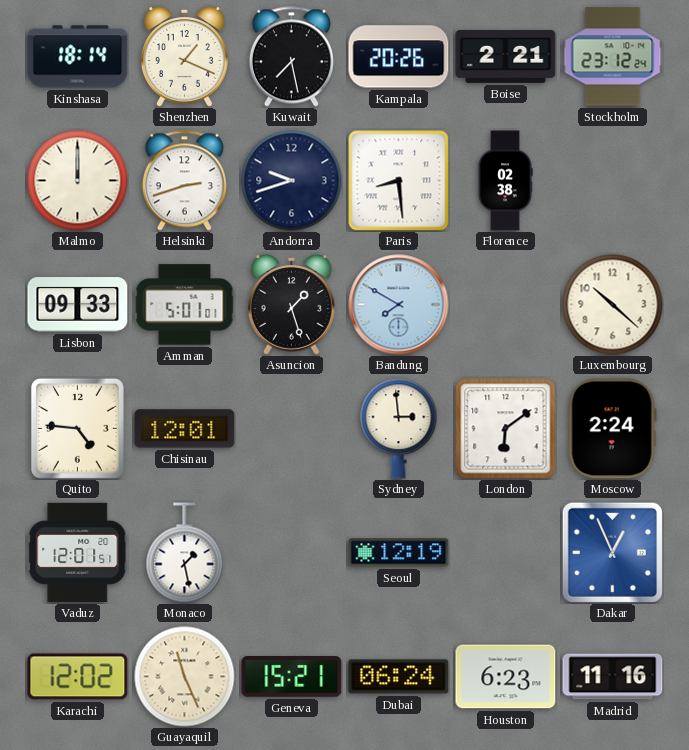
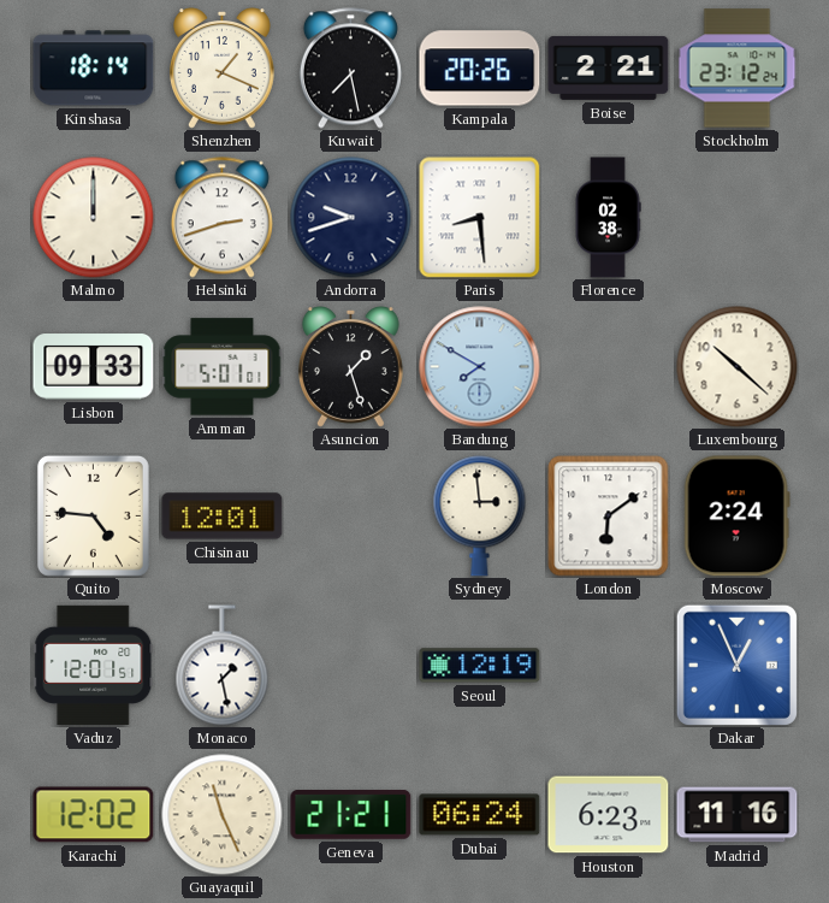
Geneva: 15:21 -> 21:21 (351, 815)
